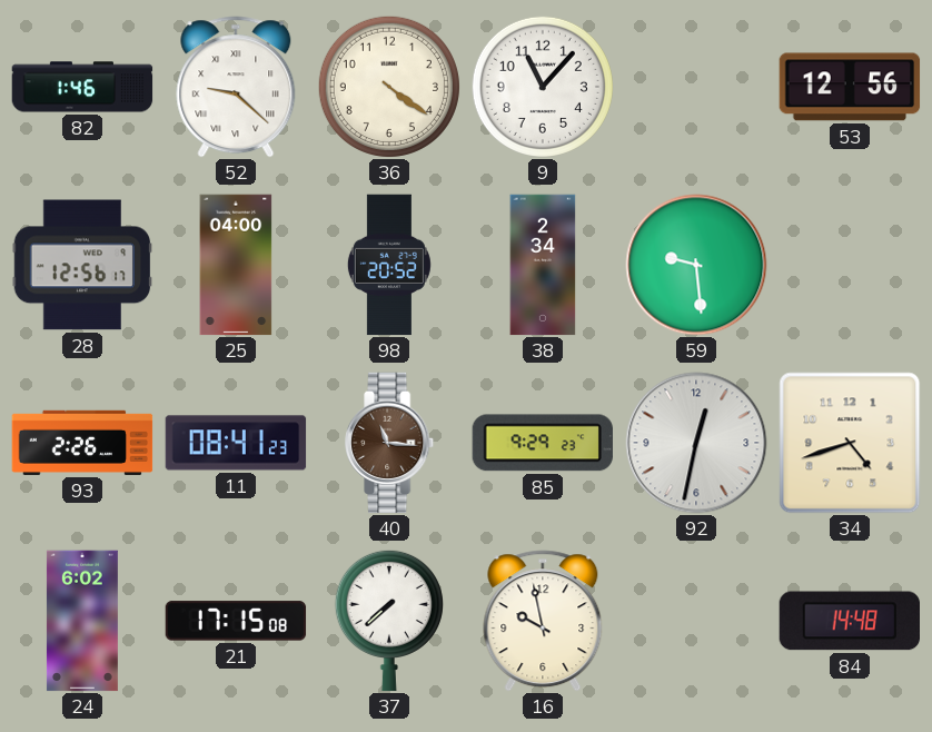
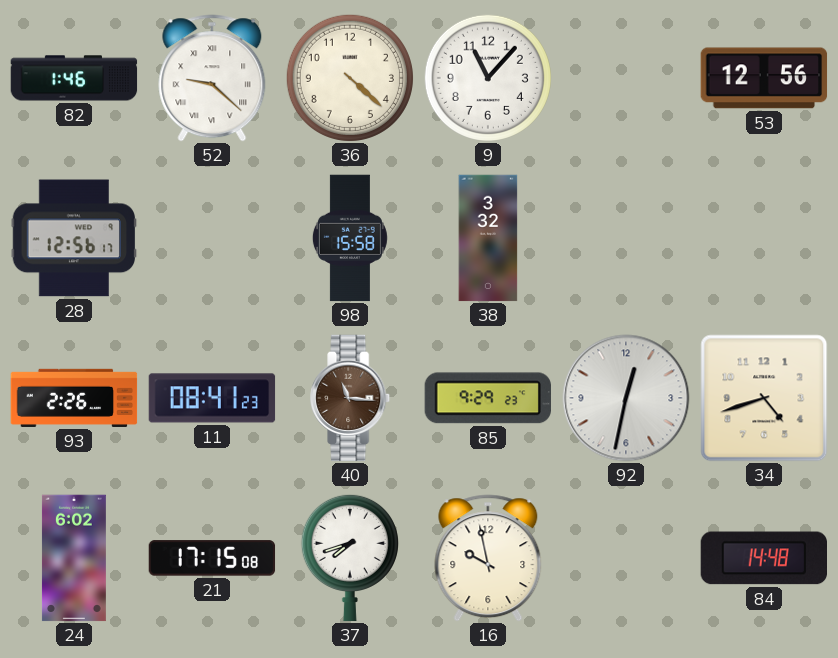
36: 4:21 -> 4:22 (350, 78)
25: 04:00 -> none (236, 265)
98: 20:52 -> 15:58 (350, 238)
38: 2:34 -> 3:32 (488, 238)
59: 9:29 -> none (696, 265)
37: 7:38 -> 7:42 (350, 558)
